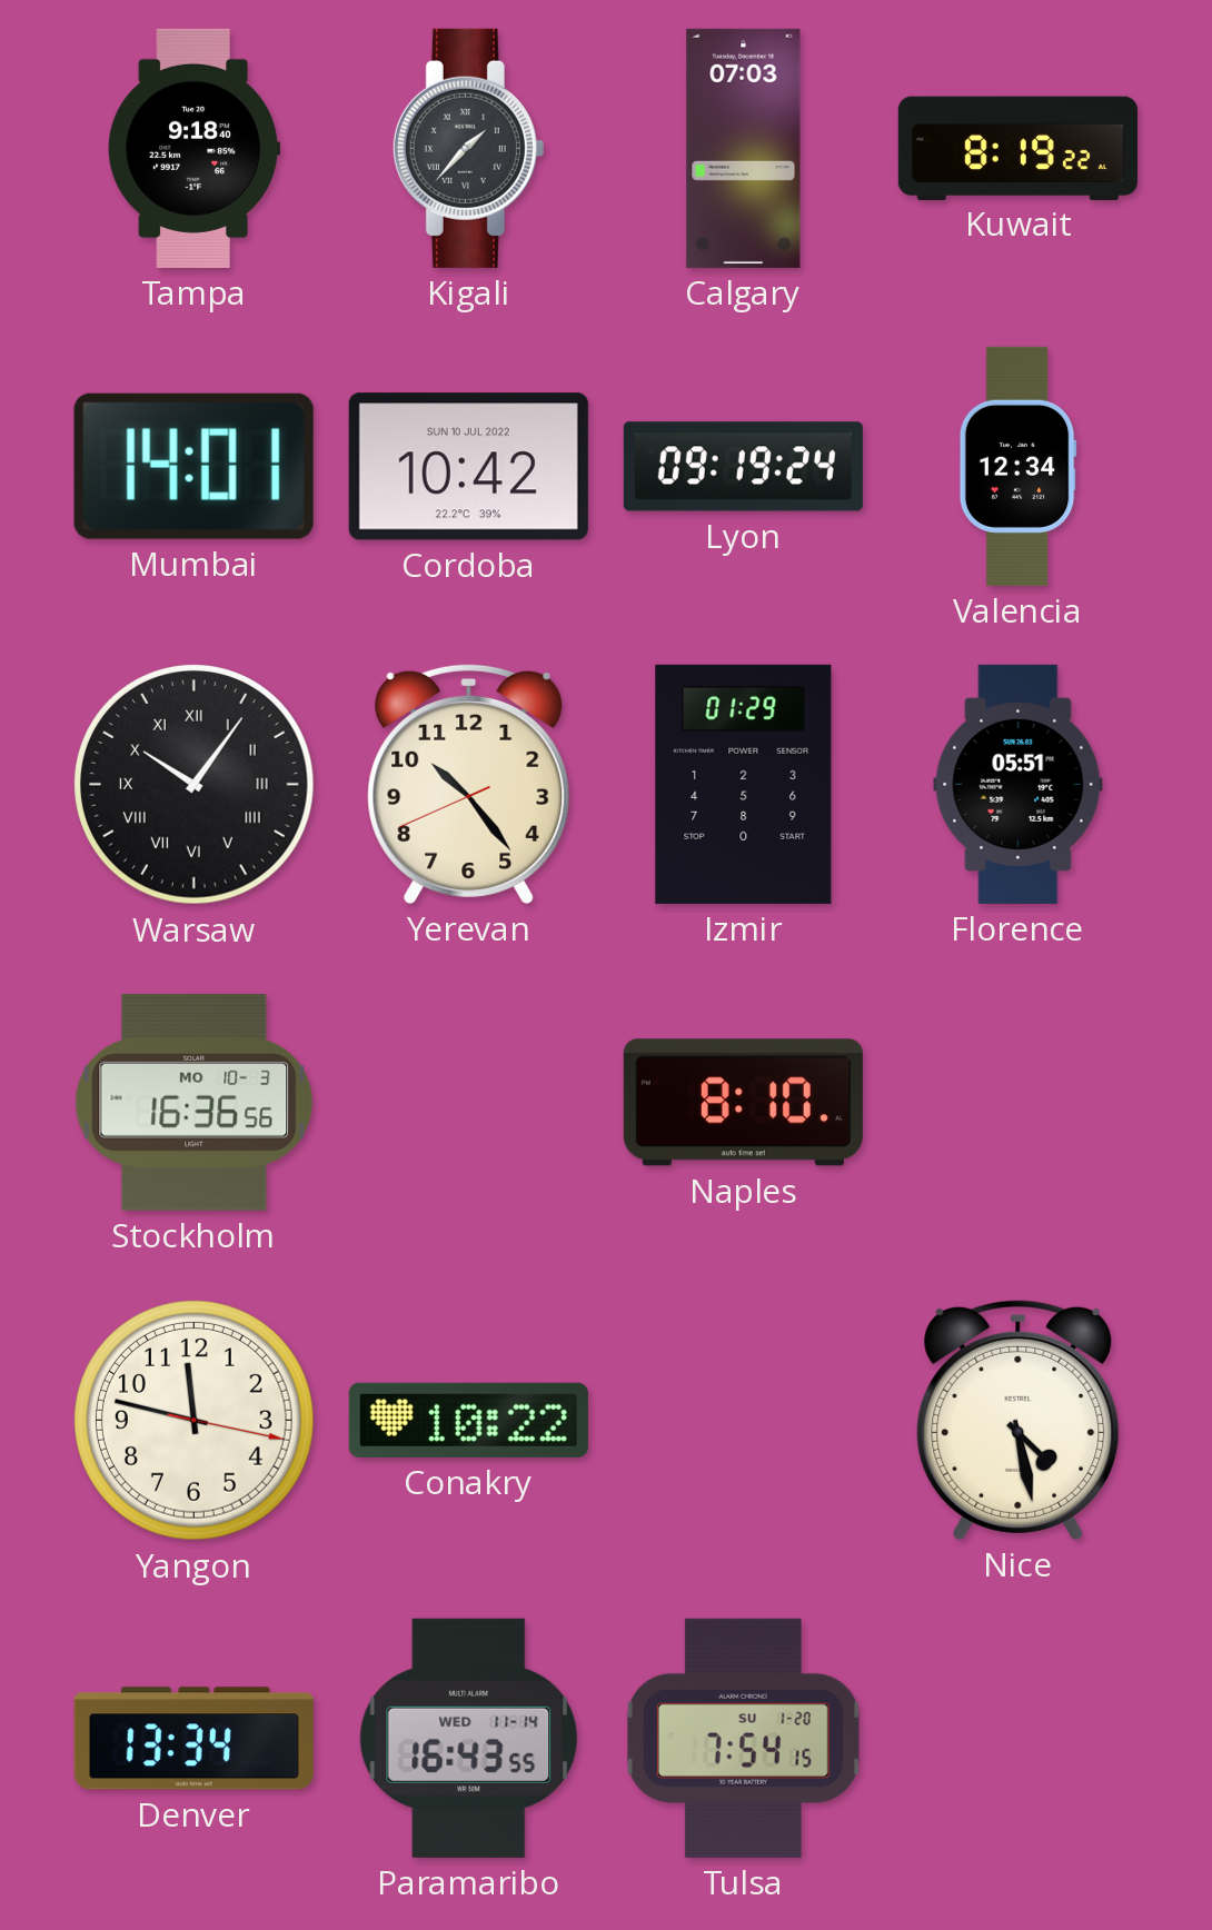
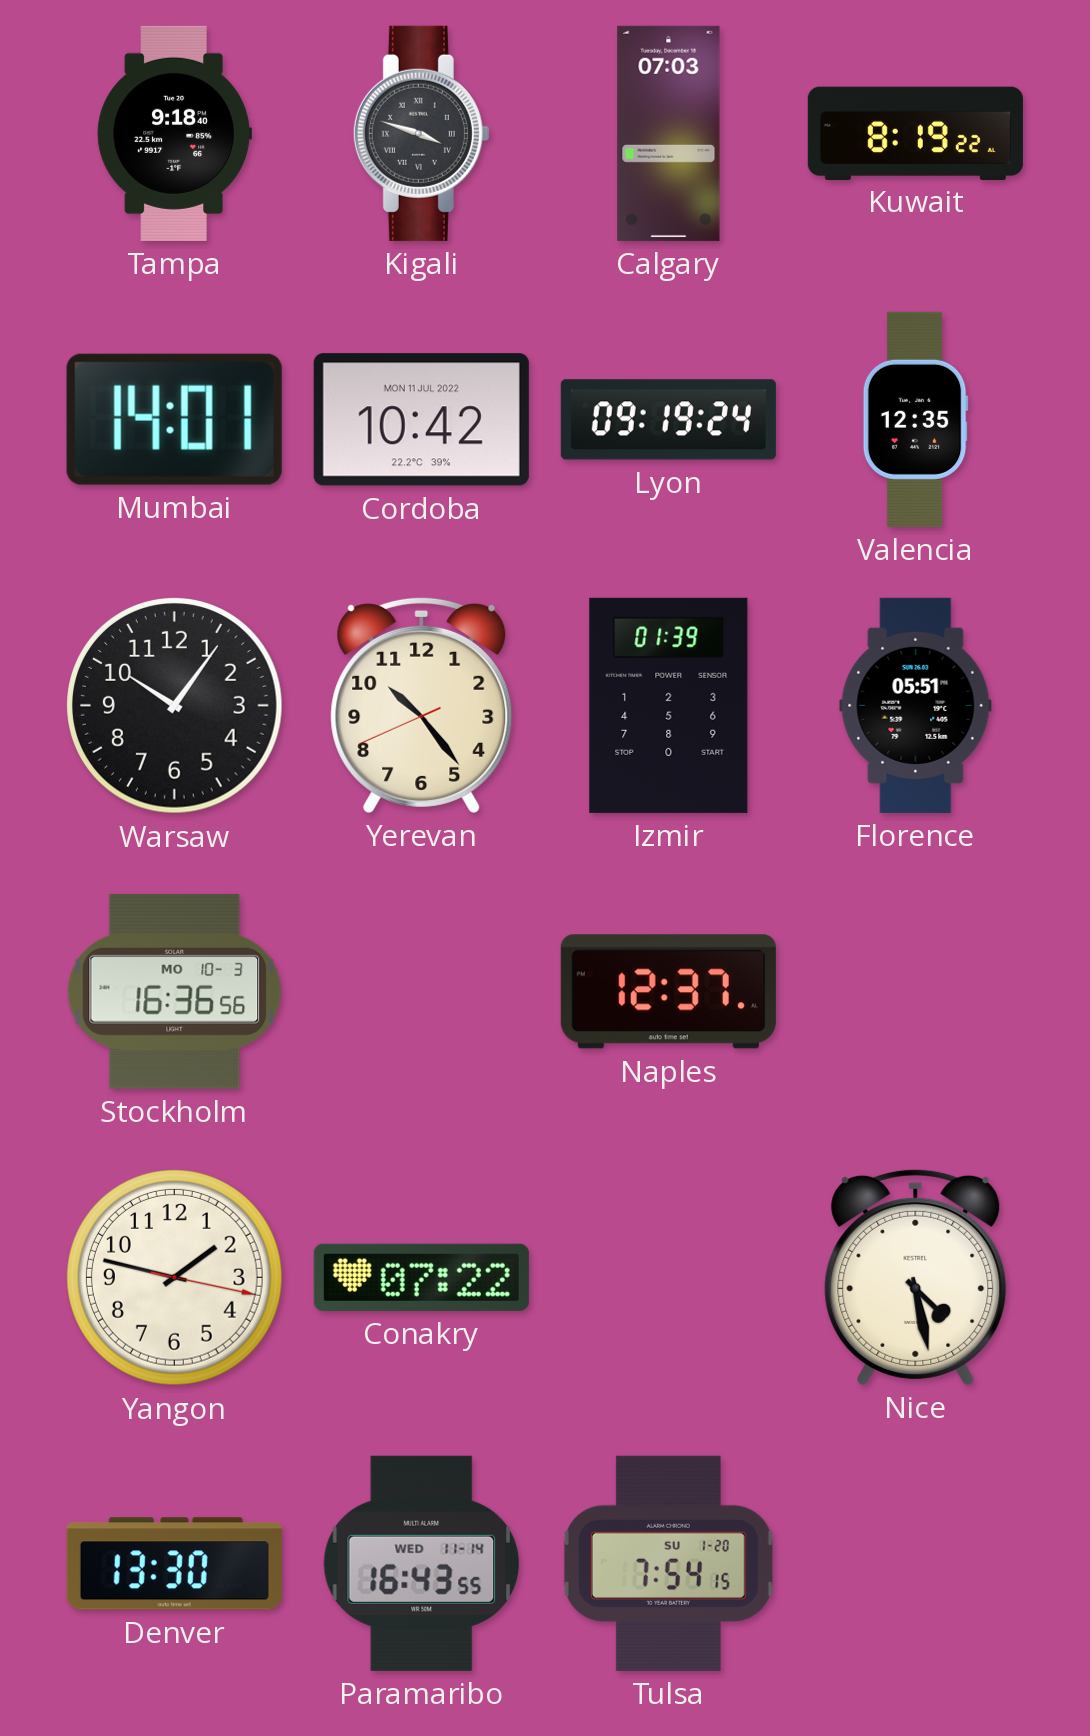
Kigali: 1:37 -> 3:48 (421, 133)
Cordoba date: SUN 10 JUL 2022 -> MON 11 JUL 2022 (421, 420)
Valencia: 12:34 -> 12:35 (915, 419)
Warsaw numerals: Roman -> Arabic (175, 706)
Izmir: 01:29 -> 01:39 (669, 705)
Naples: 8:10 -> 12:37 (668, 992)
Yangon: 11:47 -> 1:47 (175, 1278)
Conakry: 10:22 -> 07:22 (421, 1277)
Denver: 13:34 -> 13:30 (174, 1564)
